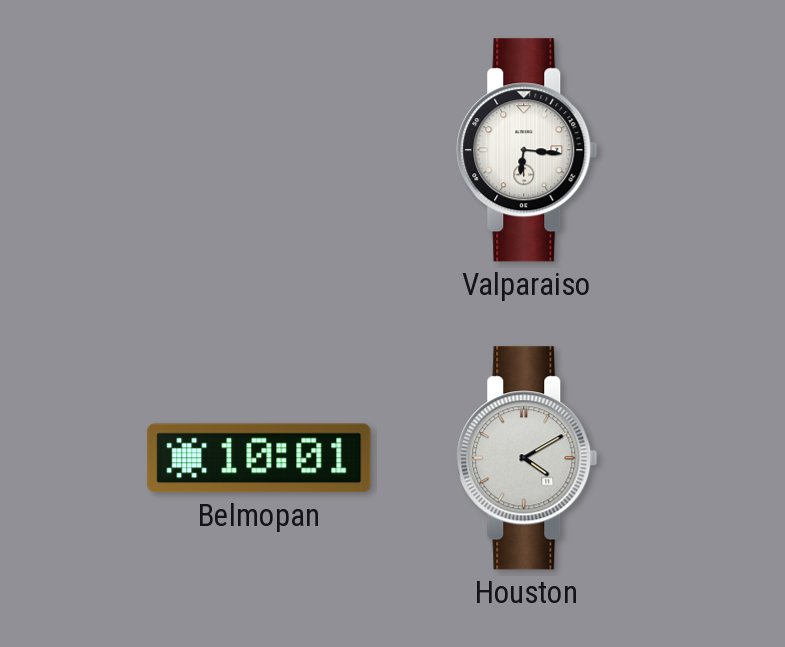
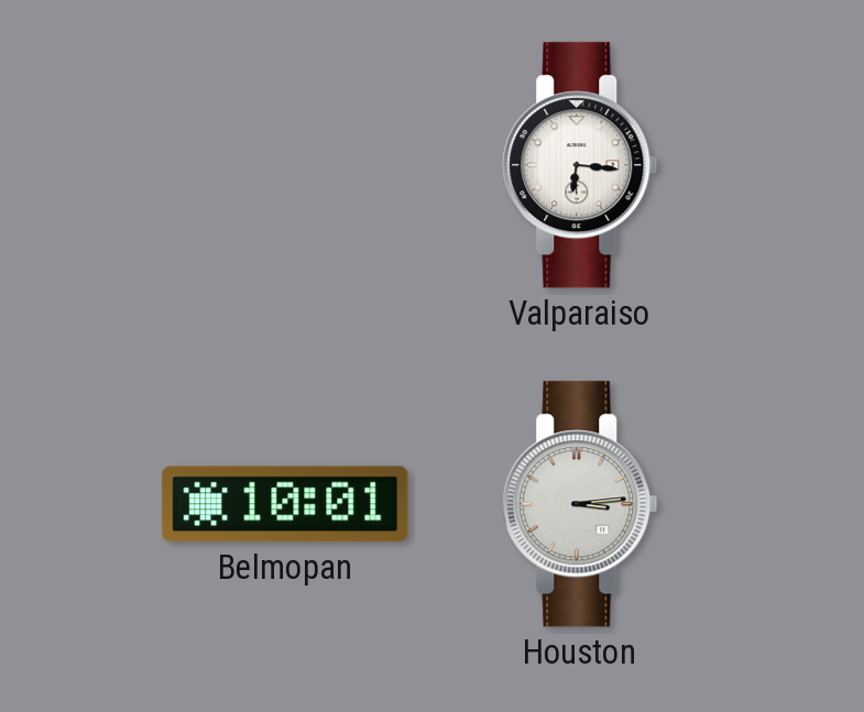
Houston: 4:10 -> 3:14 (580, 504)
